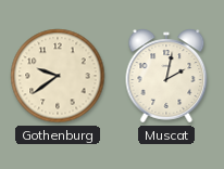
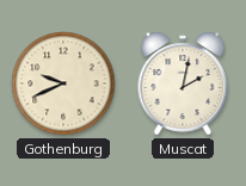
Gothenburg: 9:39 -> 9:41 (63, 83)
